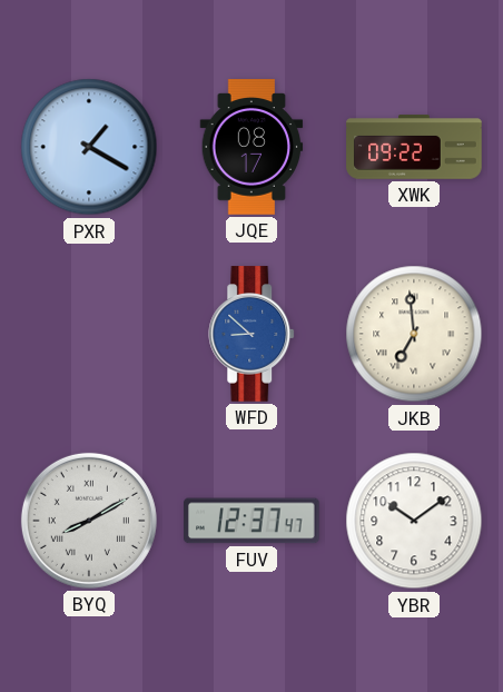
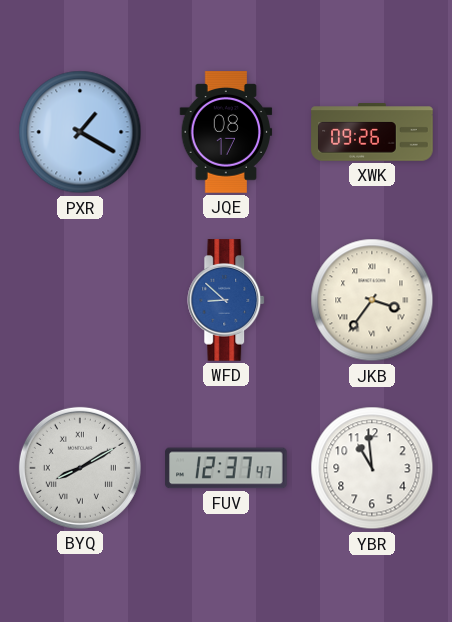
XWK: 09:22 -> 09:26 (372, 132)
JKB: 6:59 -> 3:36 (372, 300)
YBR: 10:09 -> 10:59 (372, 468)
